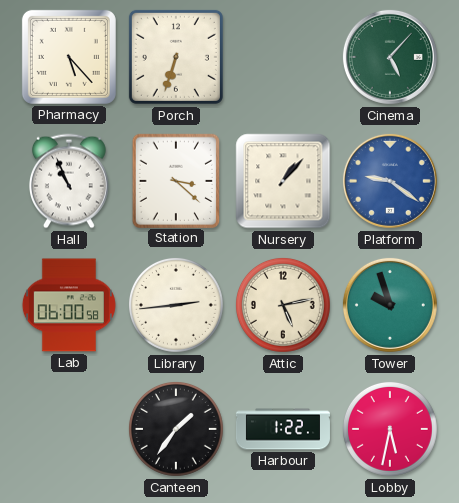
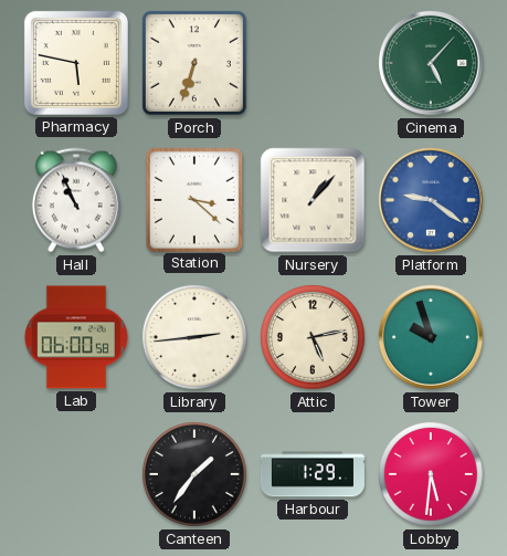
Pharmacy: 5:23 -> 5:47 (76, 63)
Harbour: 1:22 -> 1:29 (313, 474)
Lobby: 5:32 -> 5:31 (431, 474)
